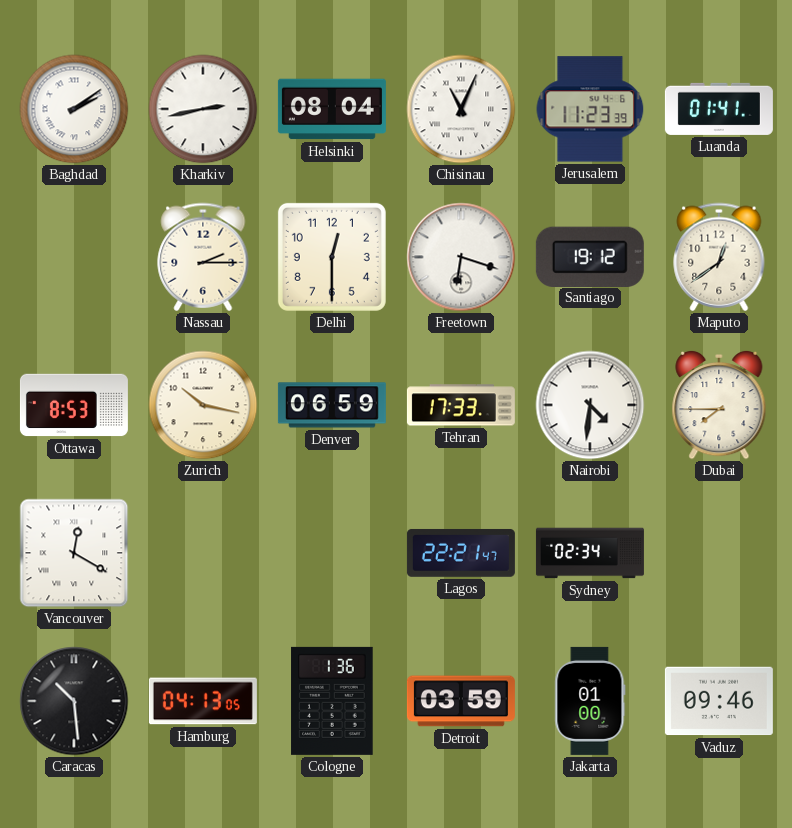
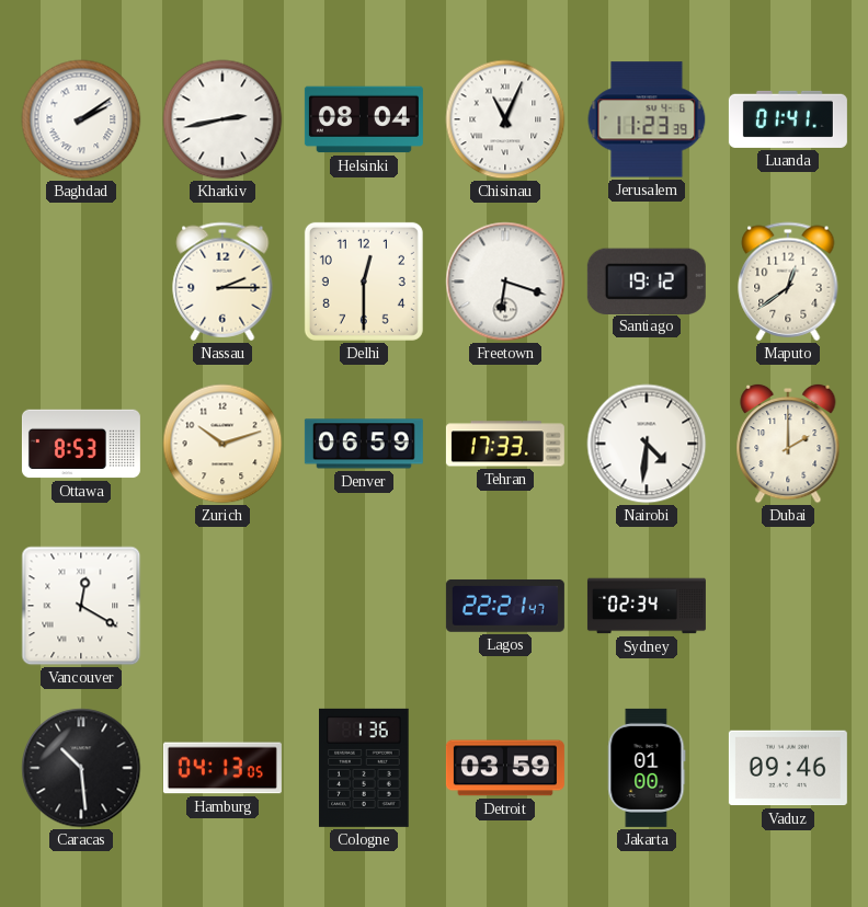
Zurich: 10:17 -> 10:12 (222, 444)
Dubai: 7:45 -> 2:00 (788, 444)
